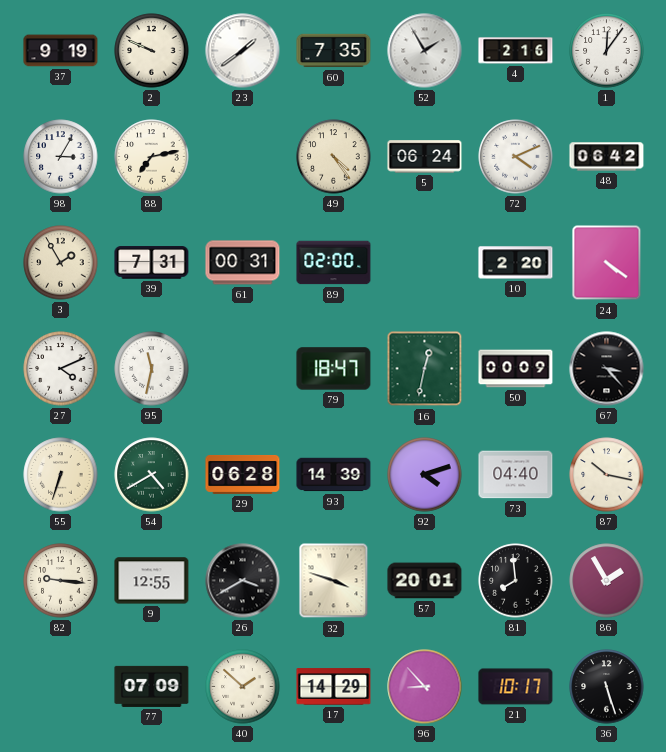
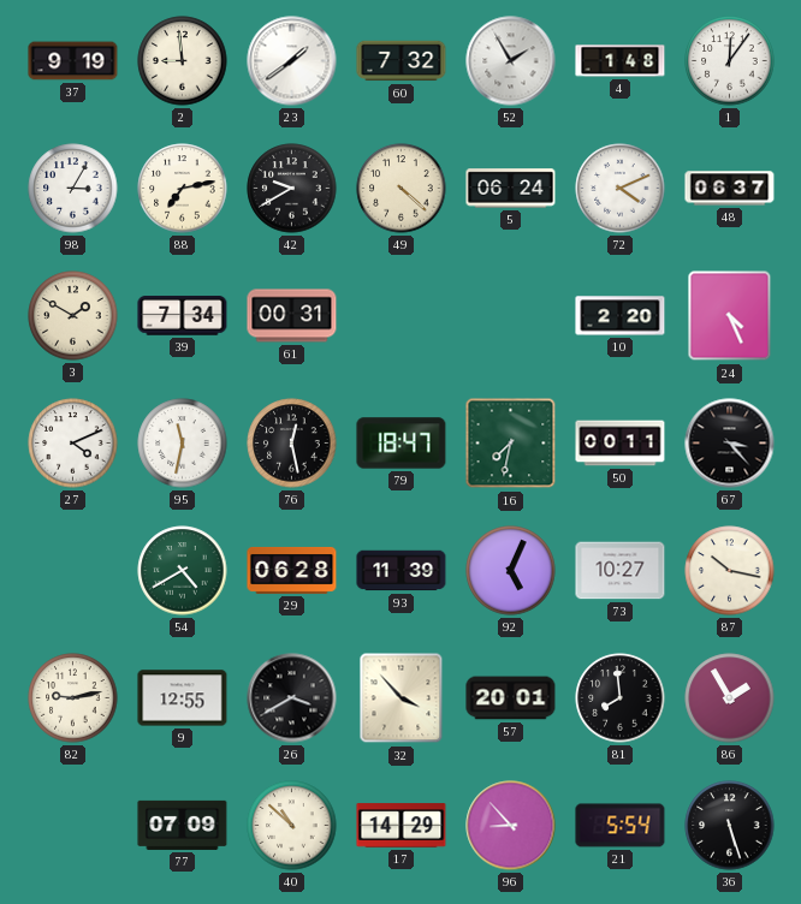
2: 9:49 -> 8:59 (183, 61)
60: 7:35 -> 7:32 (402, 61)
4: 2:16 -> 1:48 (621, 61)
42: none -> 9:40 (292, 189)
49: 4:24 -> 4:22 (402, 189)
48: 06:42 -> 06:37 (730, 189)
3: 1:55 -> 1:50 (73, 316)
39: 7:31 -> 7:34 (183, 316)
89: 02:00 -> none (334, 263)
24: 4:21 -> 4:26 (730, 316)
76: none -> 12:28 (292, 444)
16: 12:32 -> 7:32 (511, 444)
50: 00:09 -> 00:11 (621, 444)
55: 6:33 -> none (61, 475)
93: 14:39 -> 11:39 (402, 571)
92: 4:12 -> 5:04 (511, 571)
73: 04:40 -> 10:27 (621, 571)
82: 9:16 -> 9:13 (73, 698)
32: 3:48 -> 3:53 (402, 698)
40: 1:52 -> 10:52 (292, 826)
21: 10:17 -> 5:54 (621, 826)
